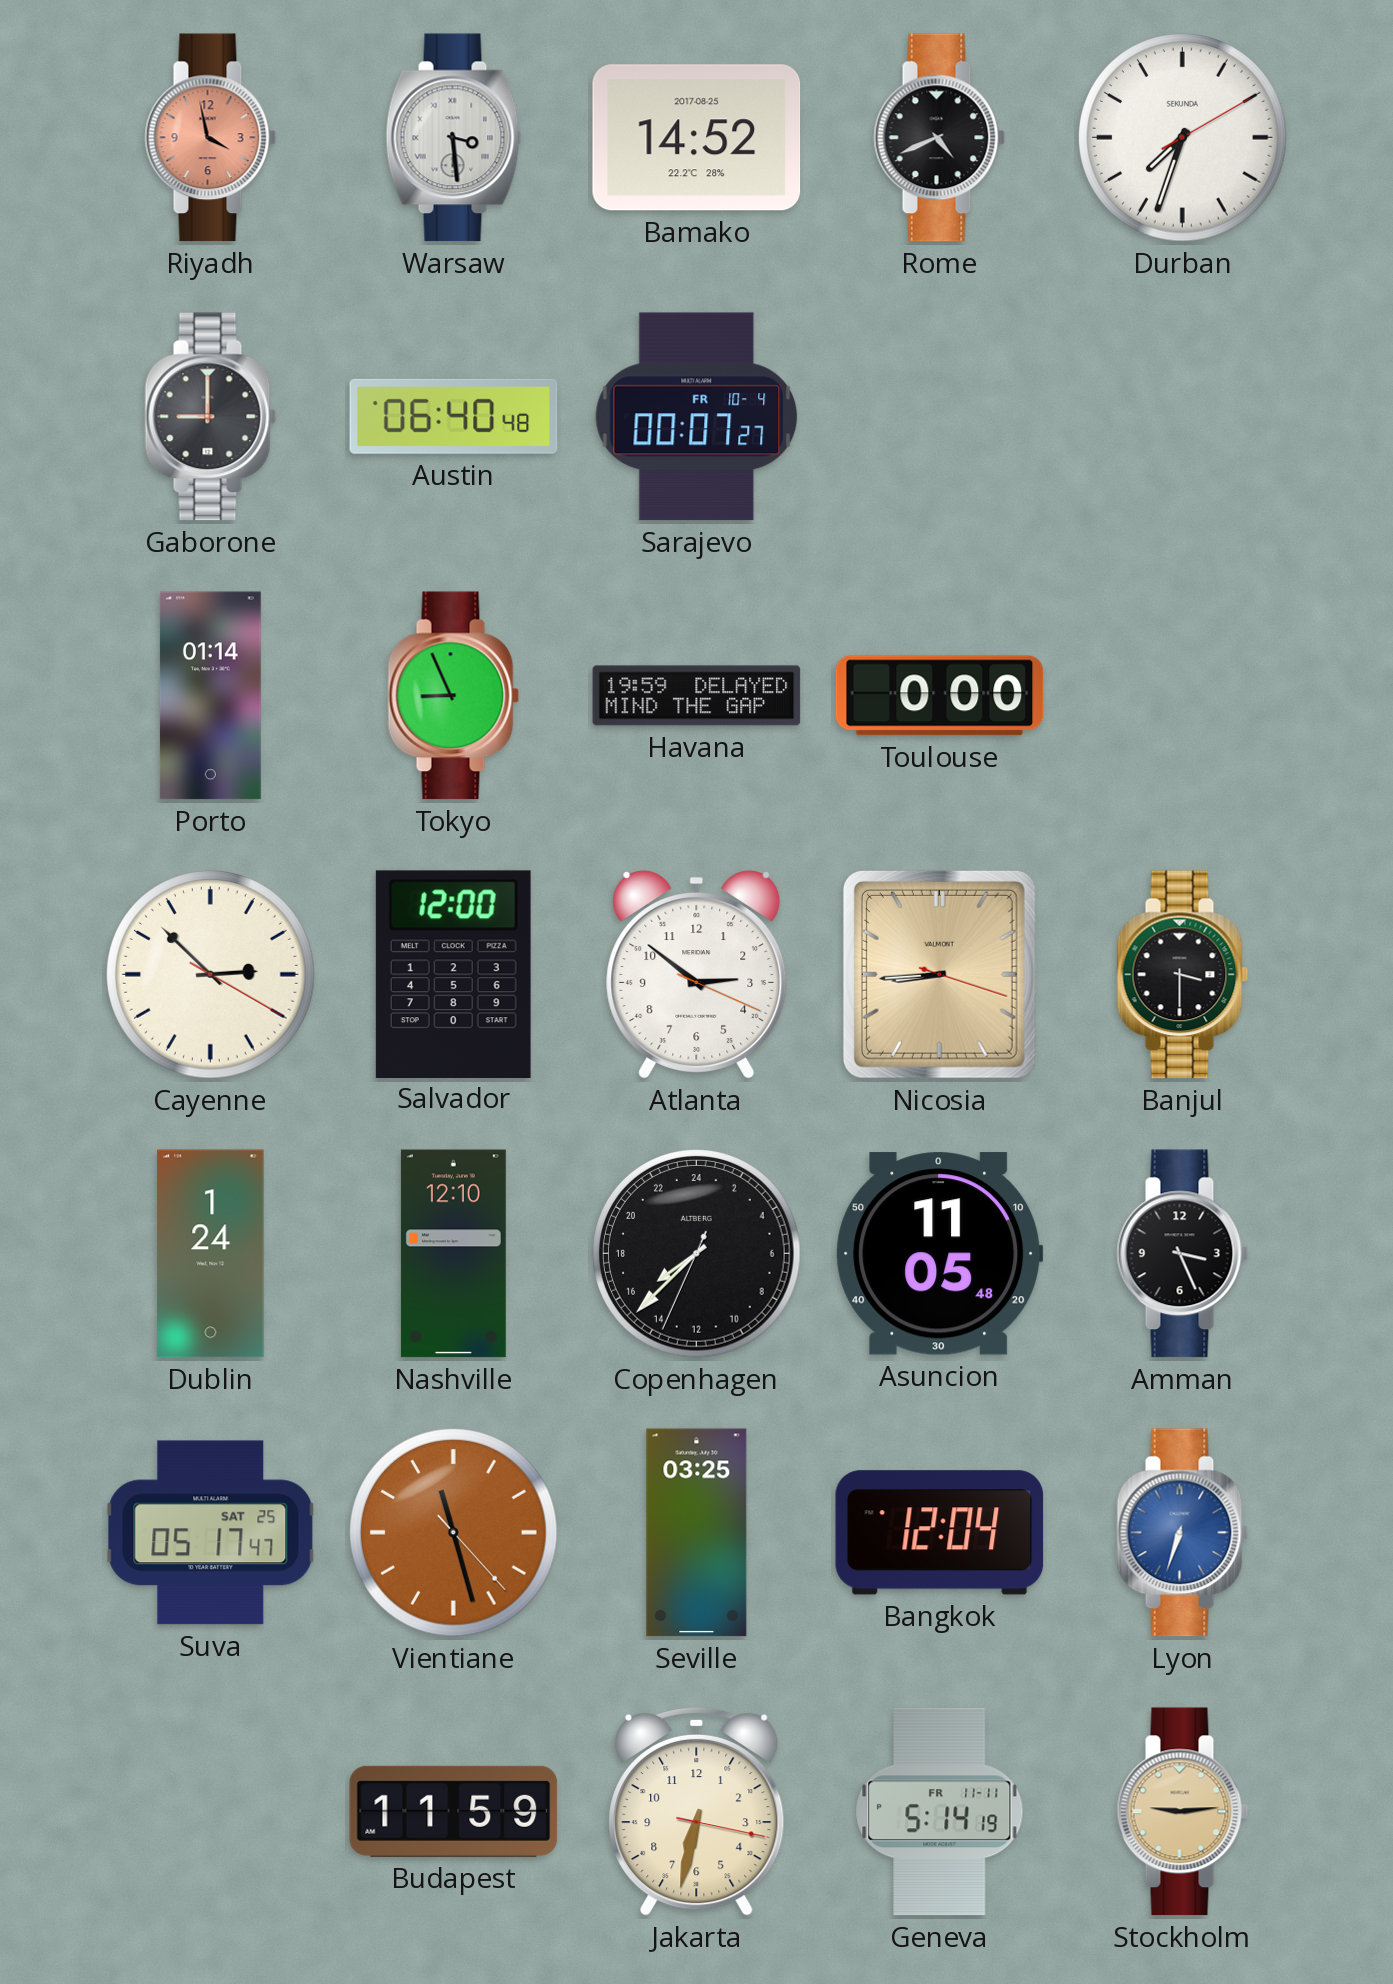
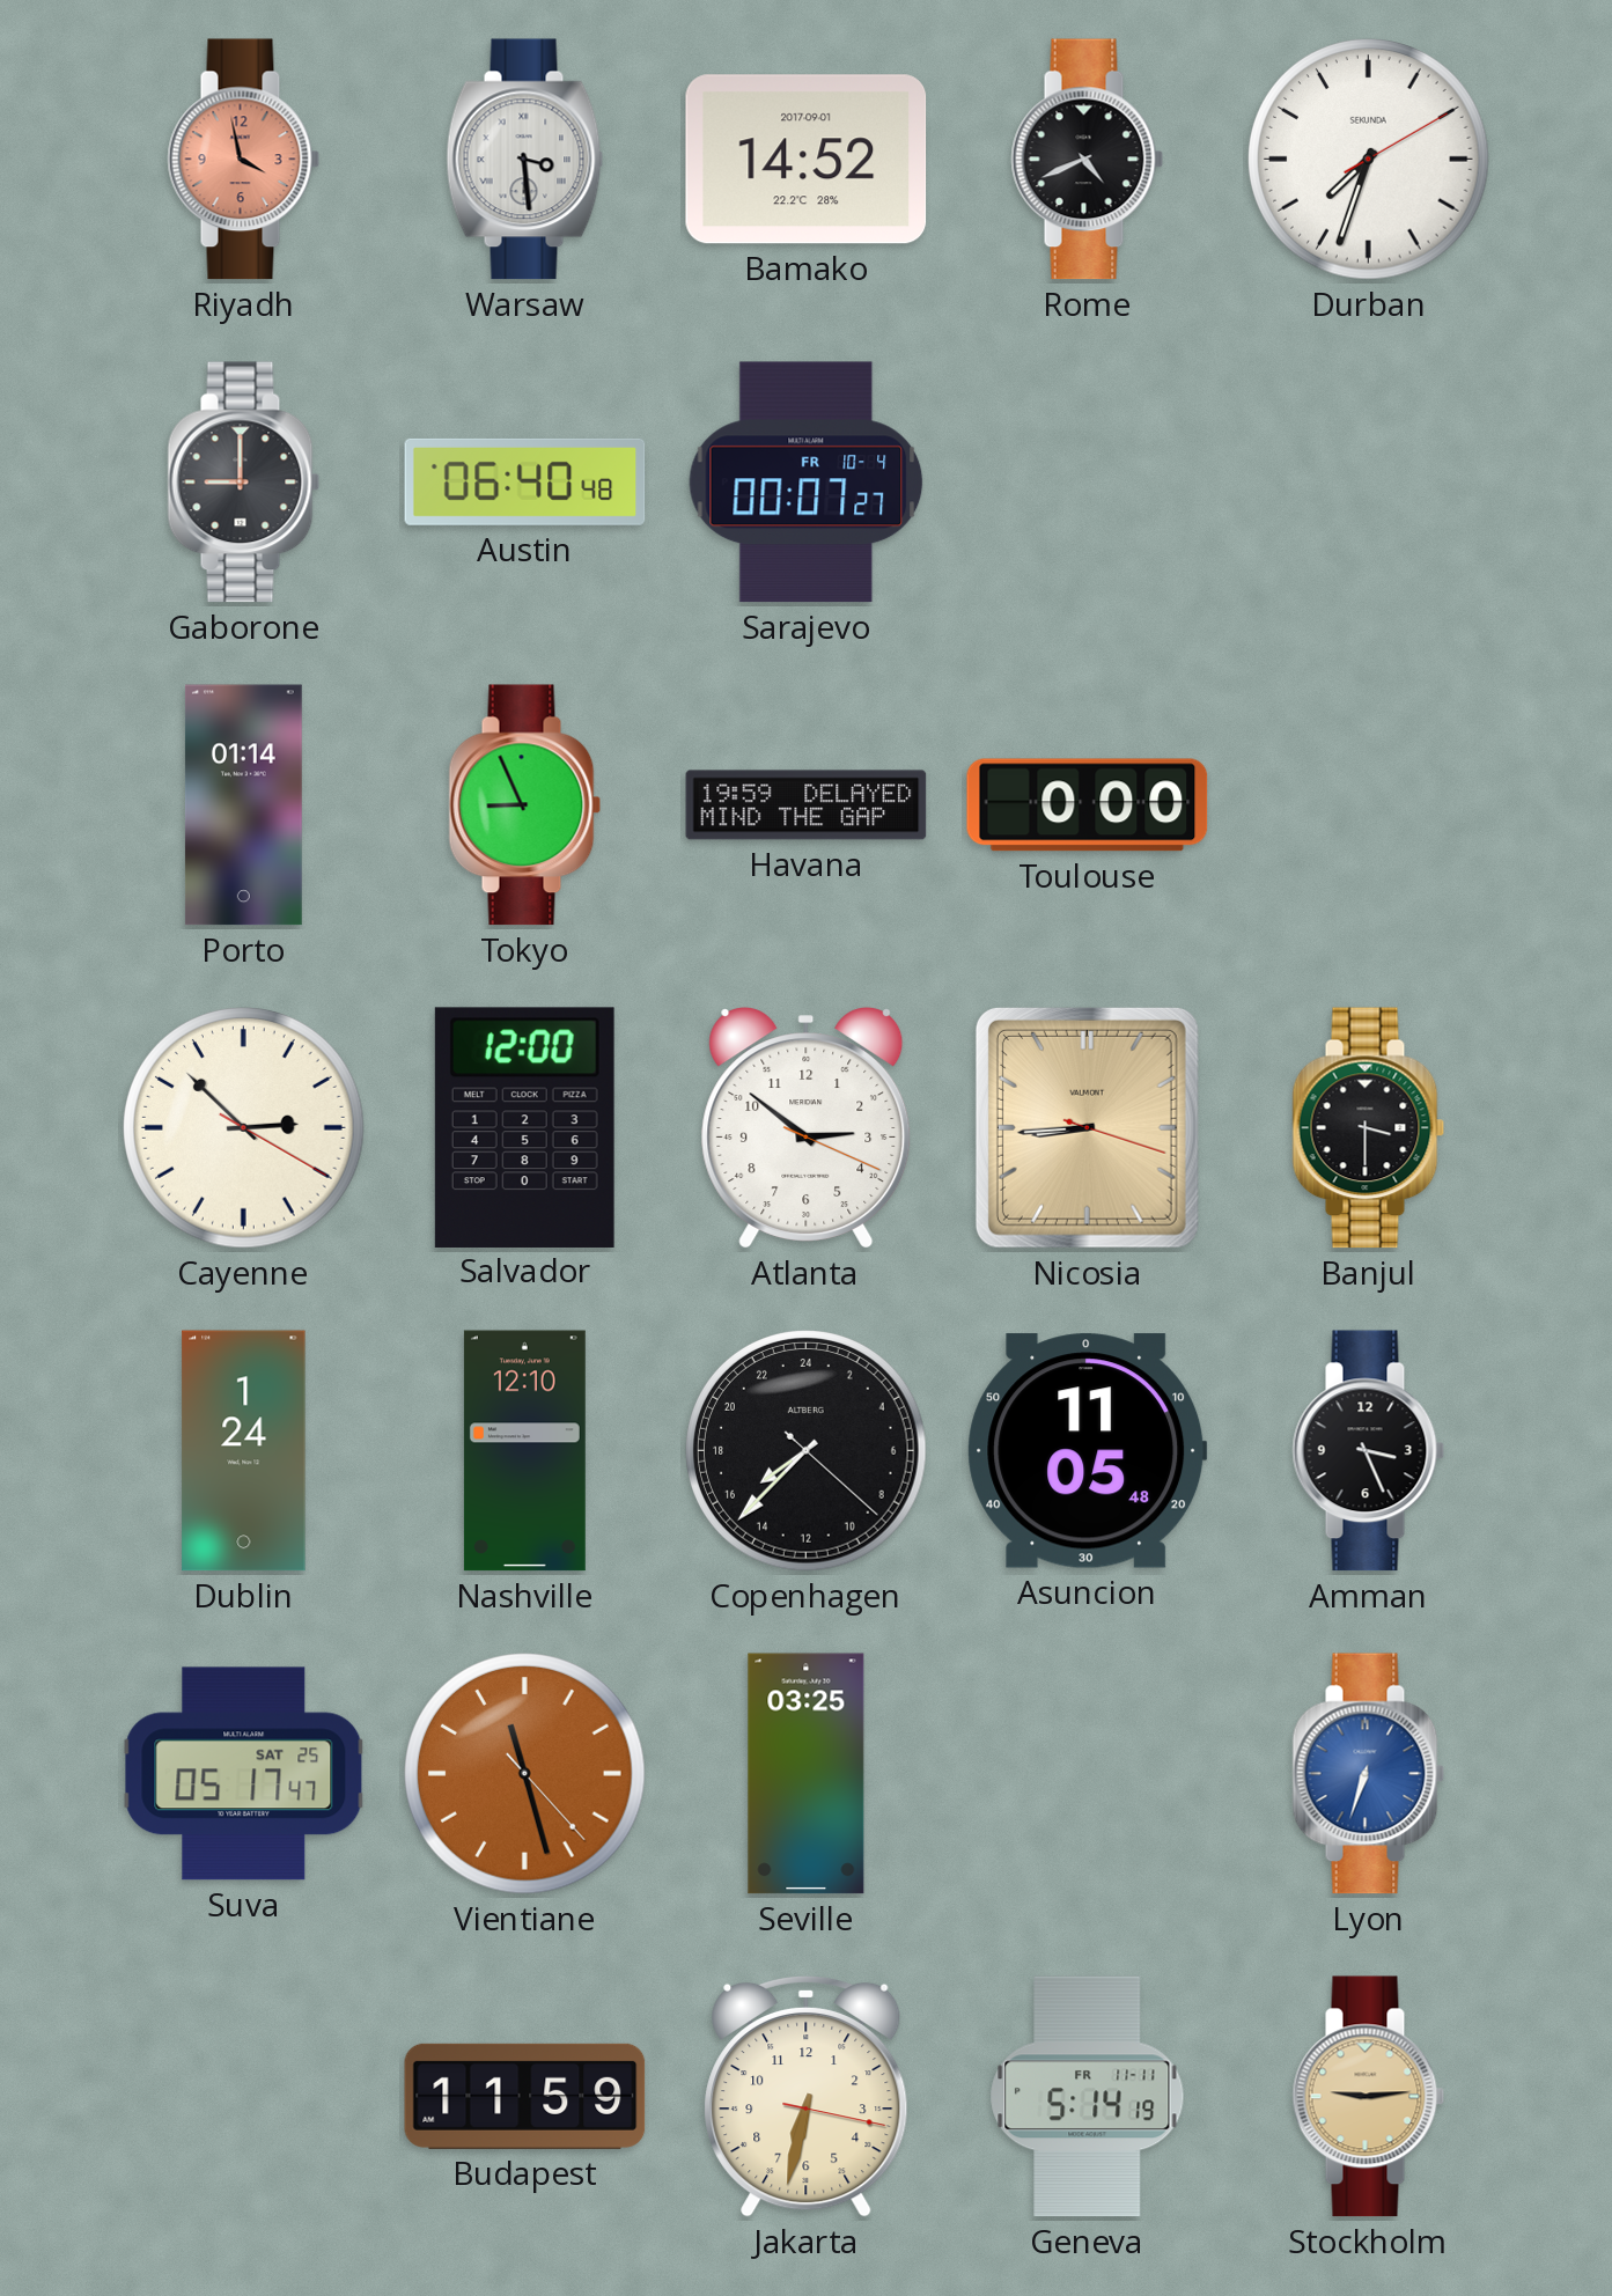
Bamako date: 2017-08-25 -> 2017-09-01 (807, 160)
Copenhagen: 15:37:34 -> 15:37:22 (807, 1451)
Bangkok: 12:04 -> none (940, 1533)
